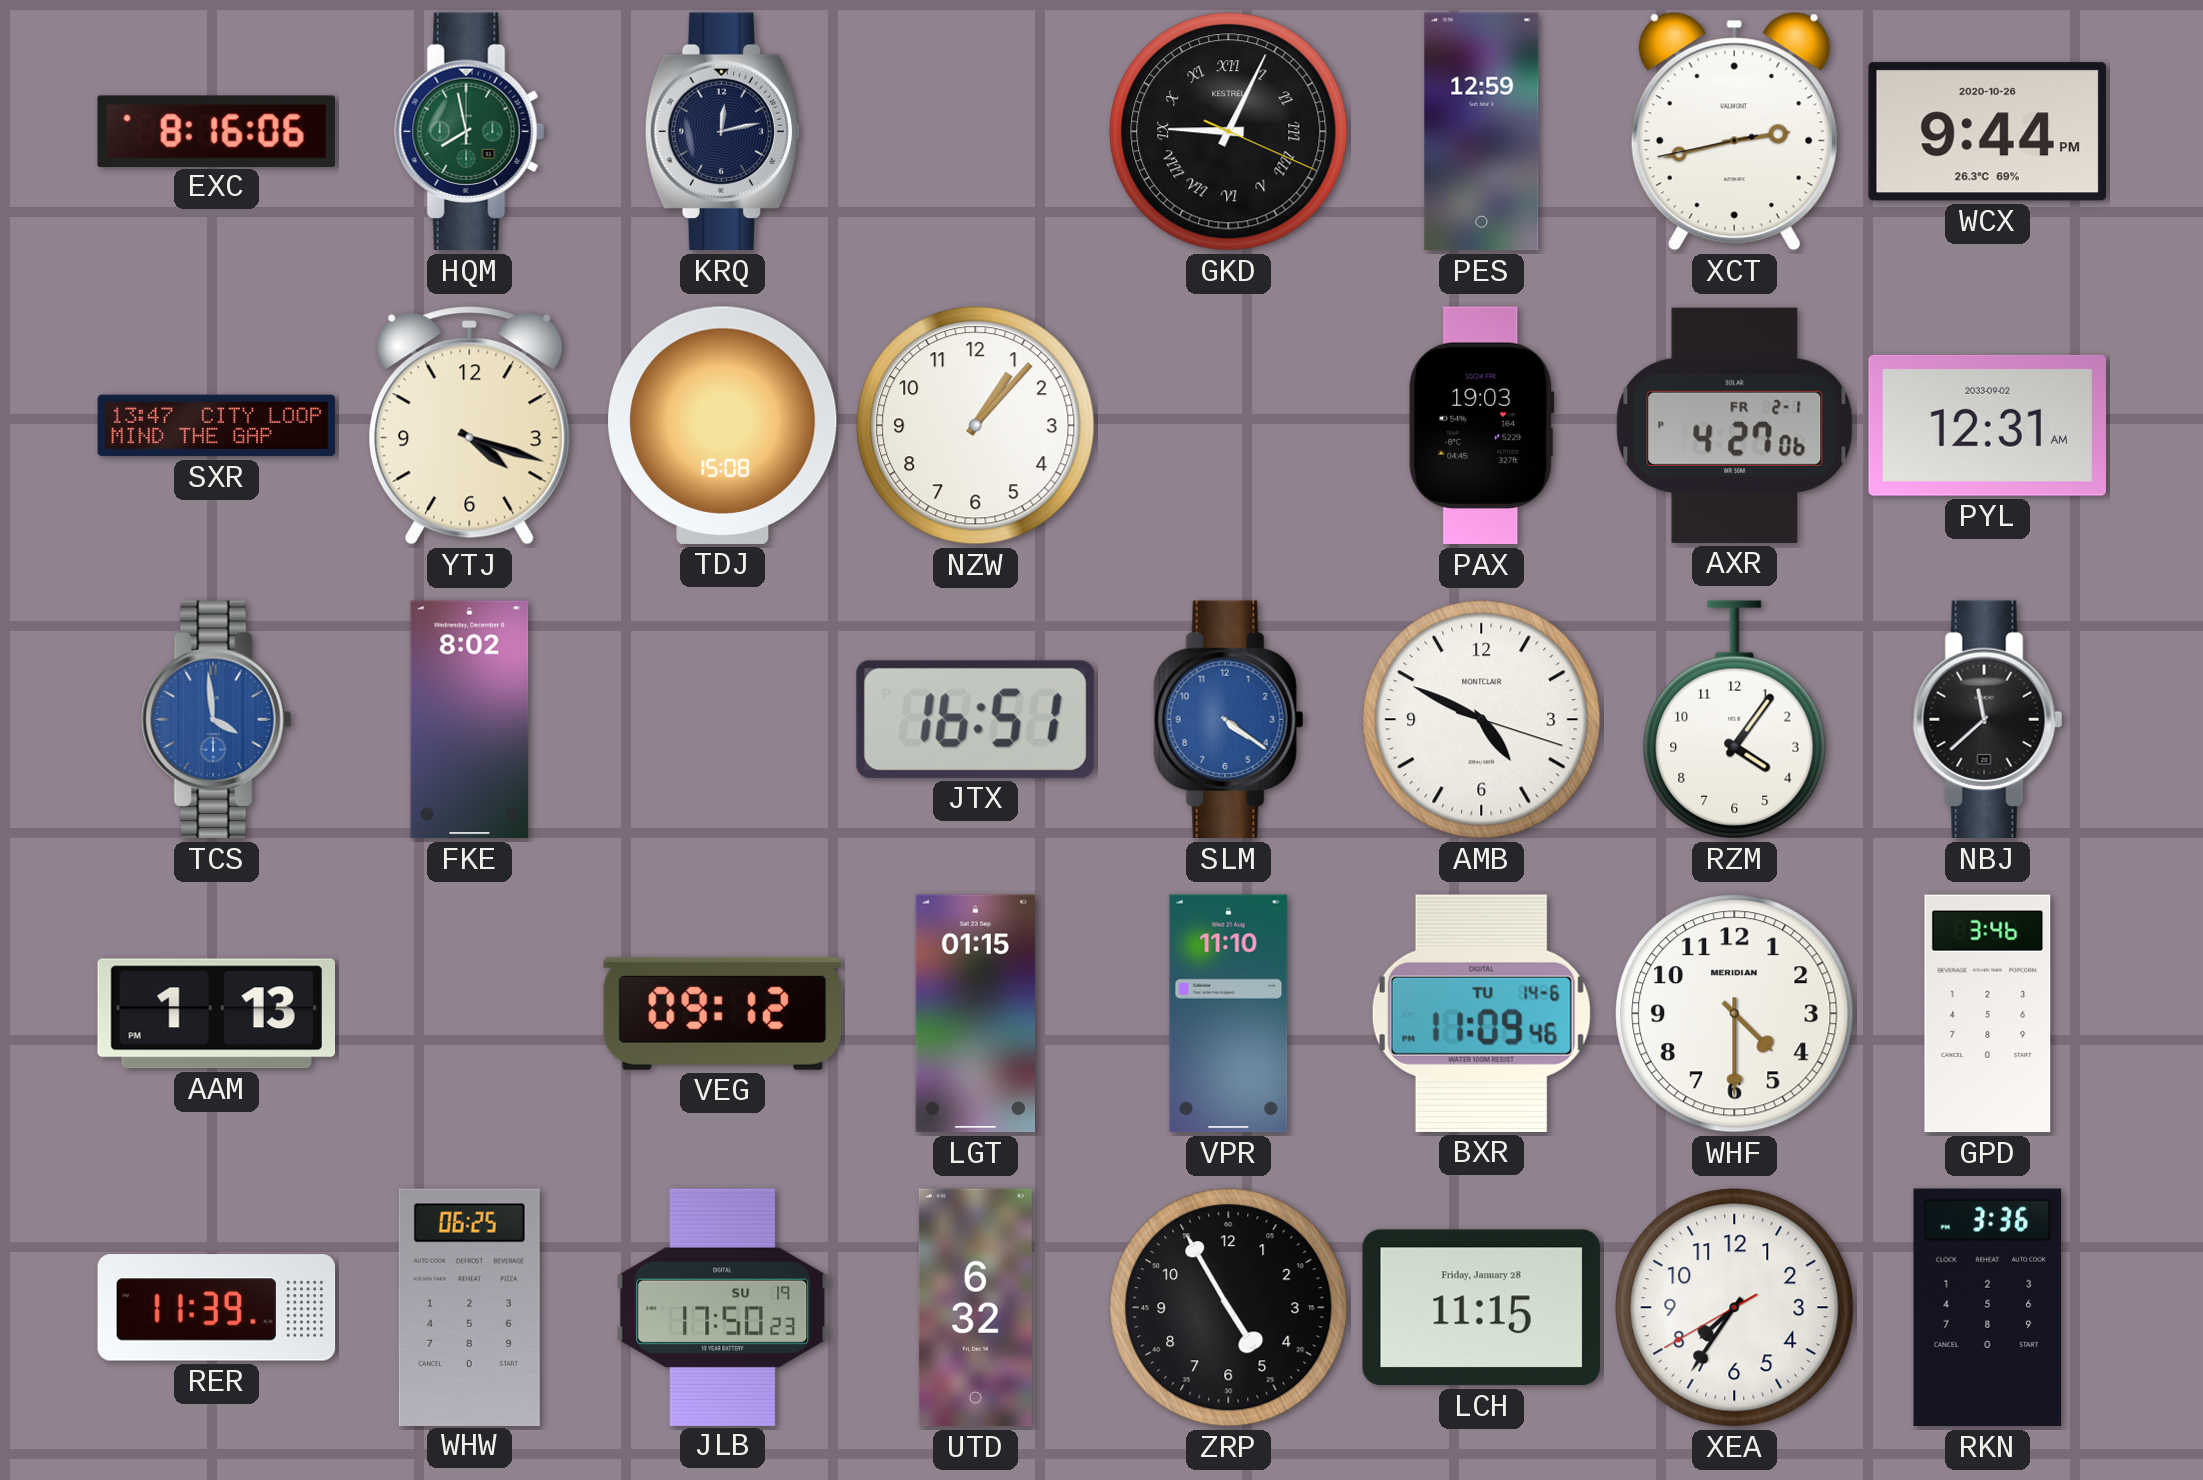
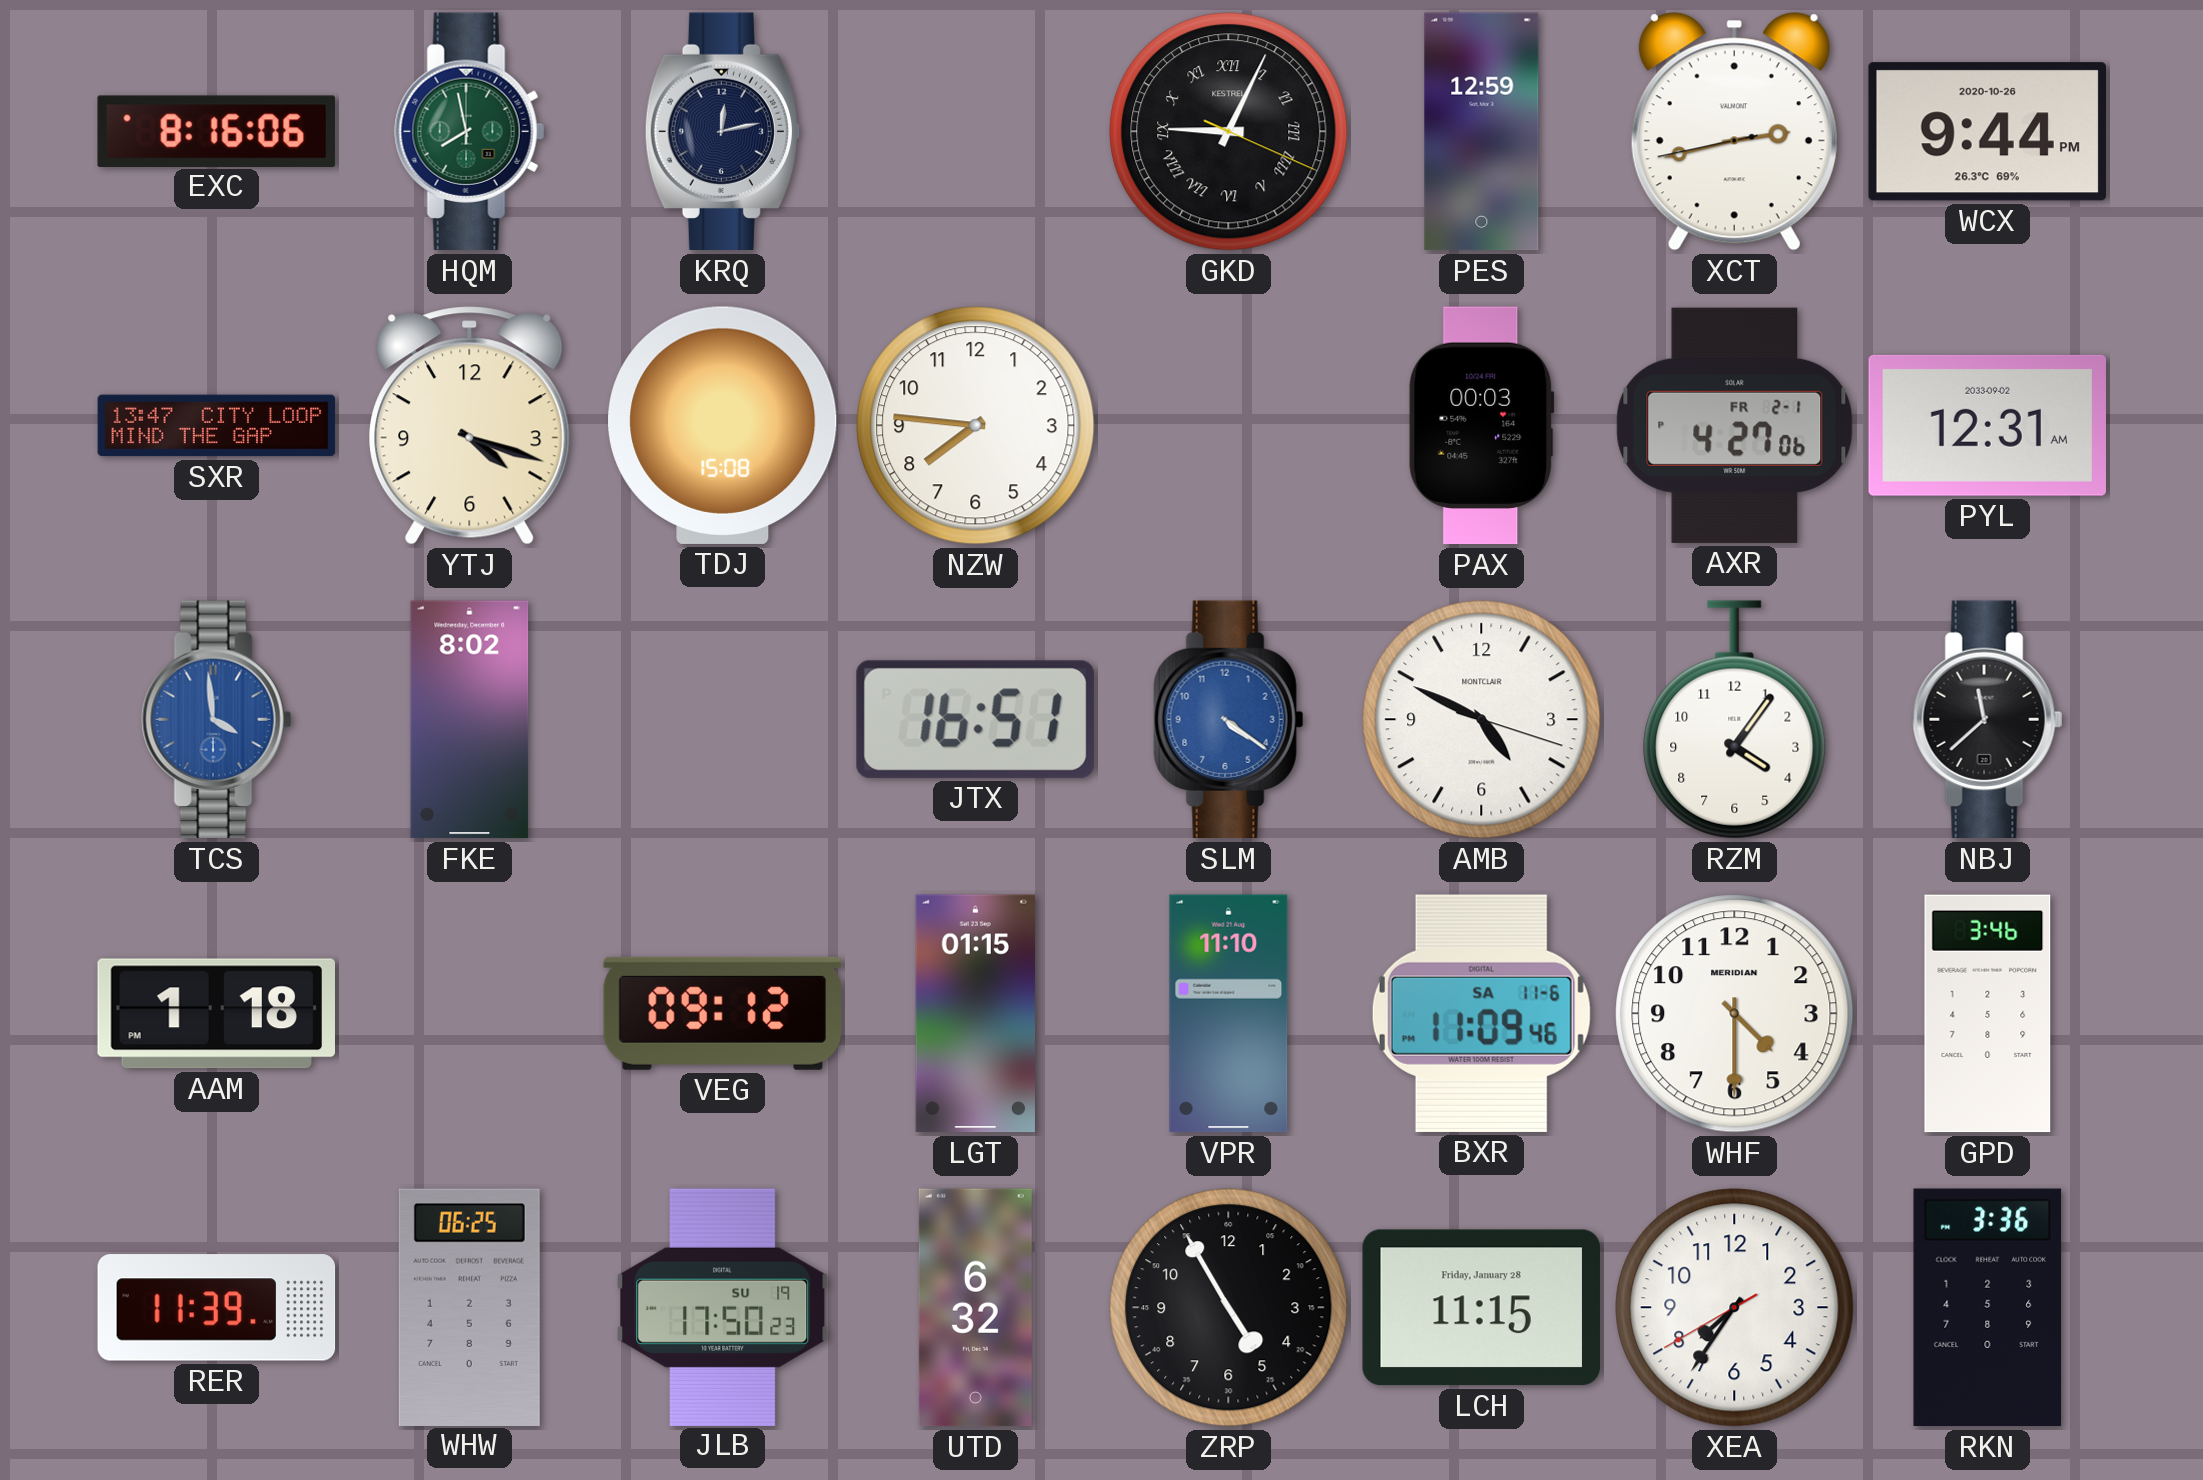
NZW: 1:07 -> 7:46 (976, 426)
PAX: 19:03 -> 00:03 (1482, 426)
AAM: 1:13 -> 1:18 (216, 1014)
BXR date: TU 14-6 -> SA 11-6 (1481, 1013)
